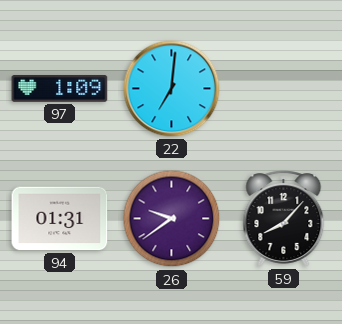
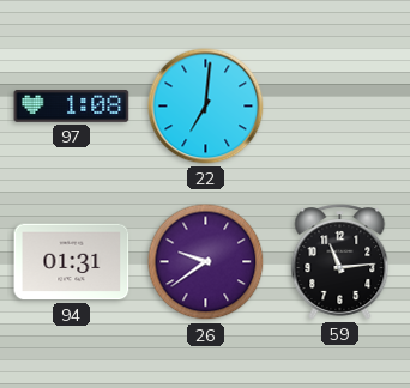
97: 1:09 -> 1:08 (72, 107)
59: 8:07 -> 11:14 (340, 262)
